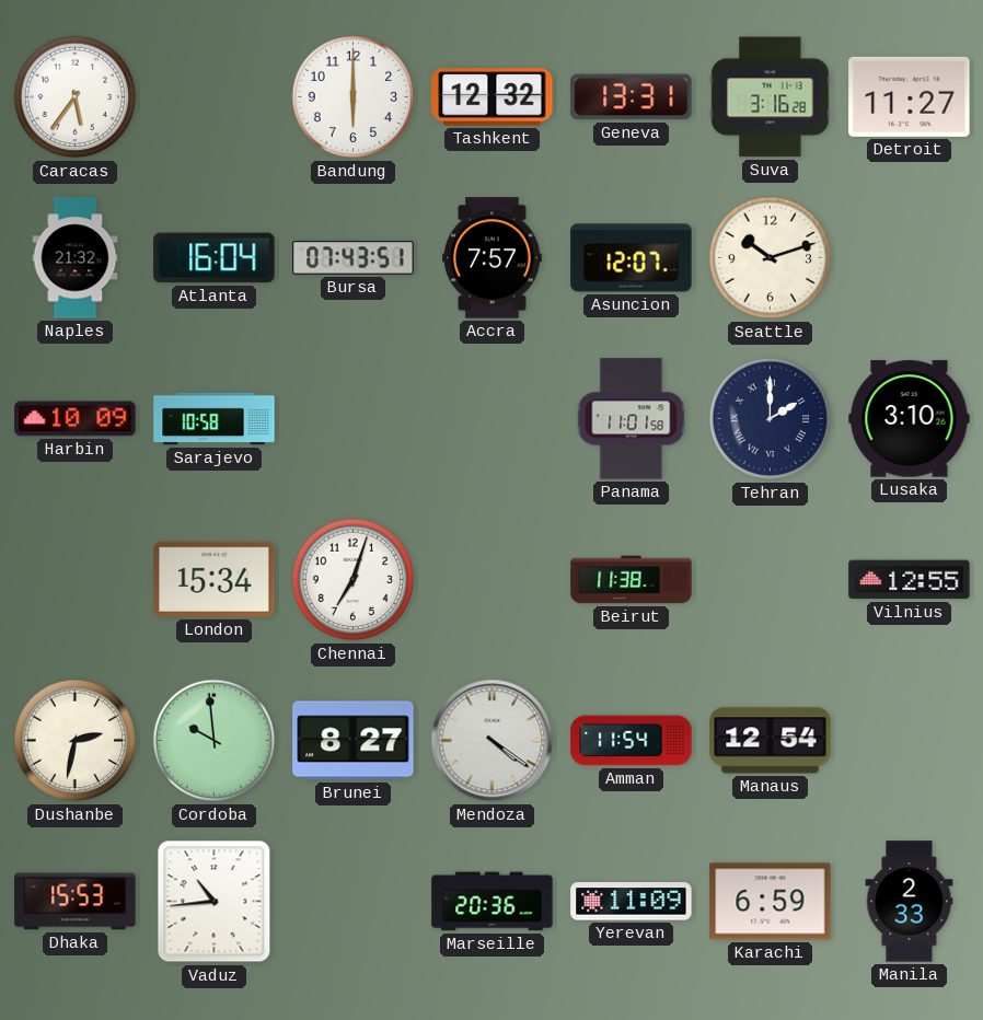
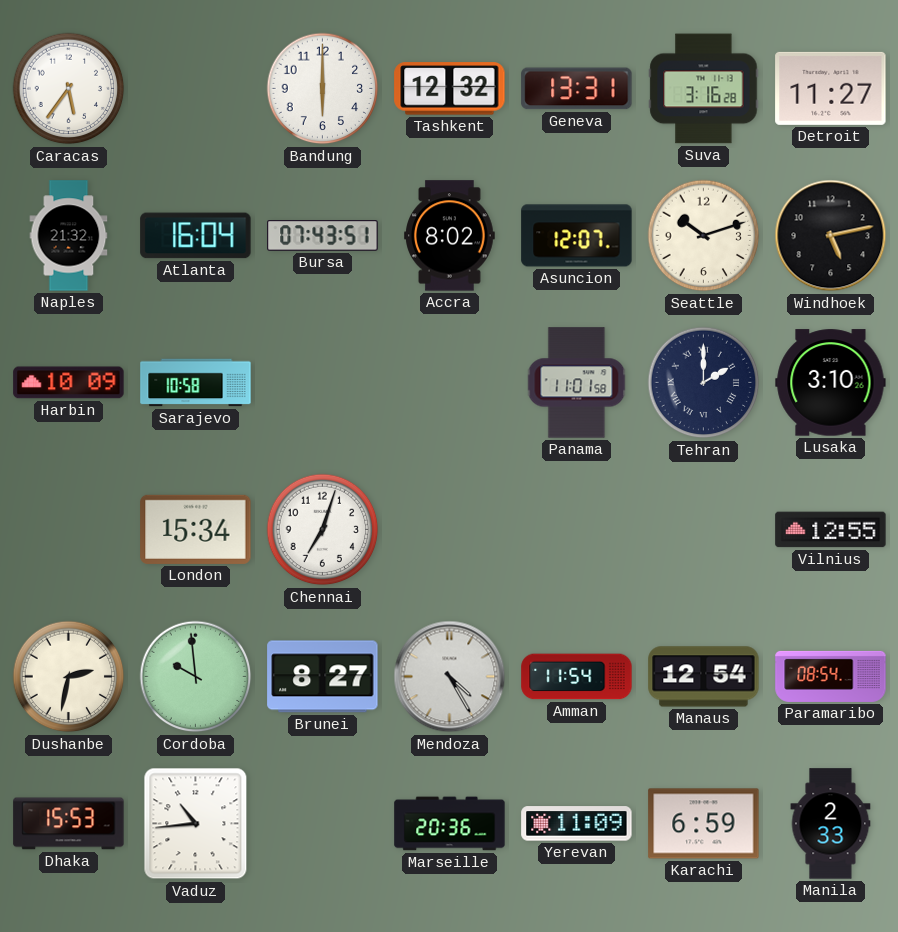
Accra: 7:57 -> 8:02 (450, 236)
Windhoek: none -> 5:13 (831, 236)
Beirut: 11:38 -> none (632, 580)
Mendoza: 4:21 -> 4:25 (450, 677)
Paramaribo: none -> 08:54 (831, 676)
